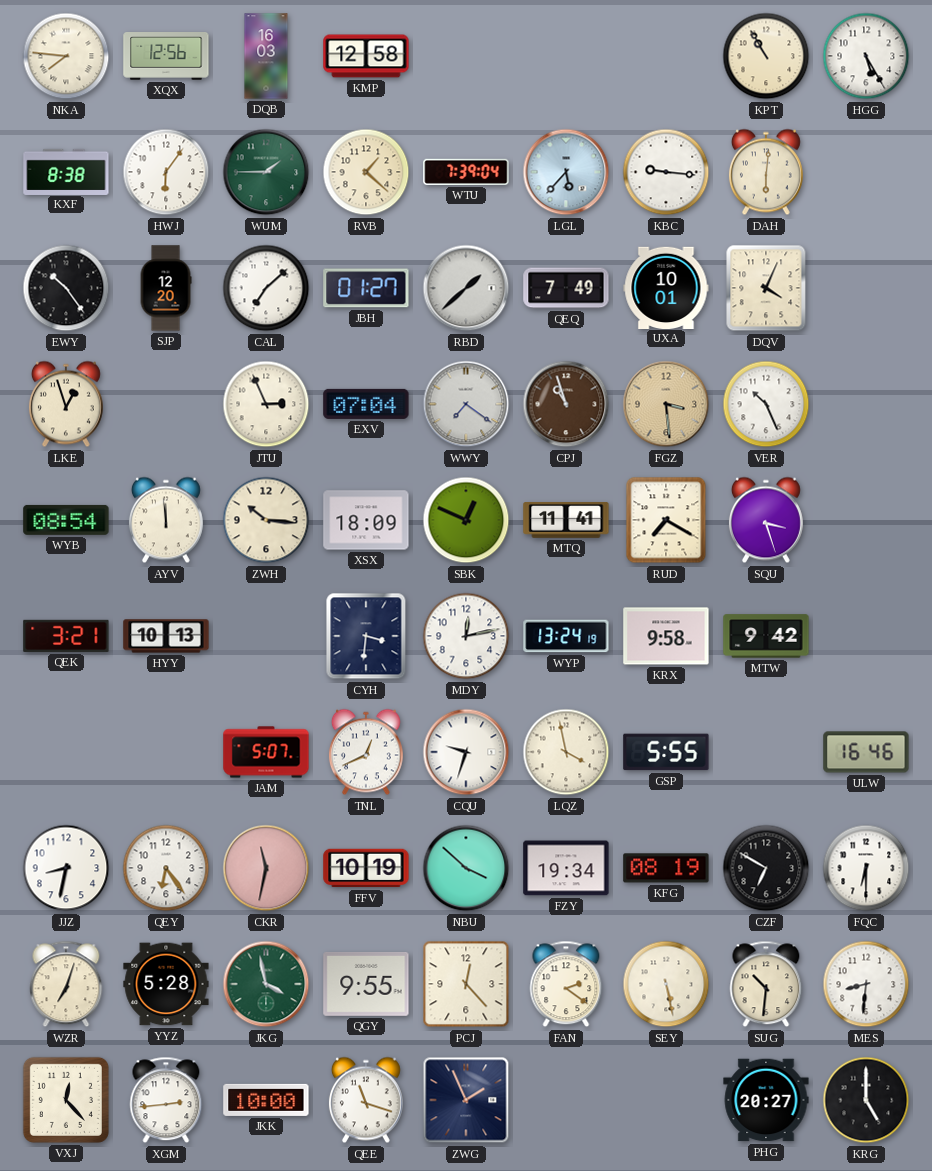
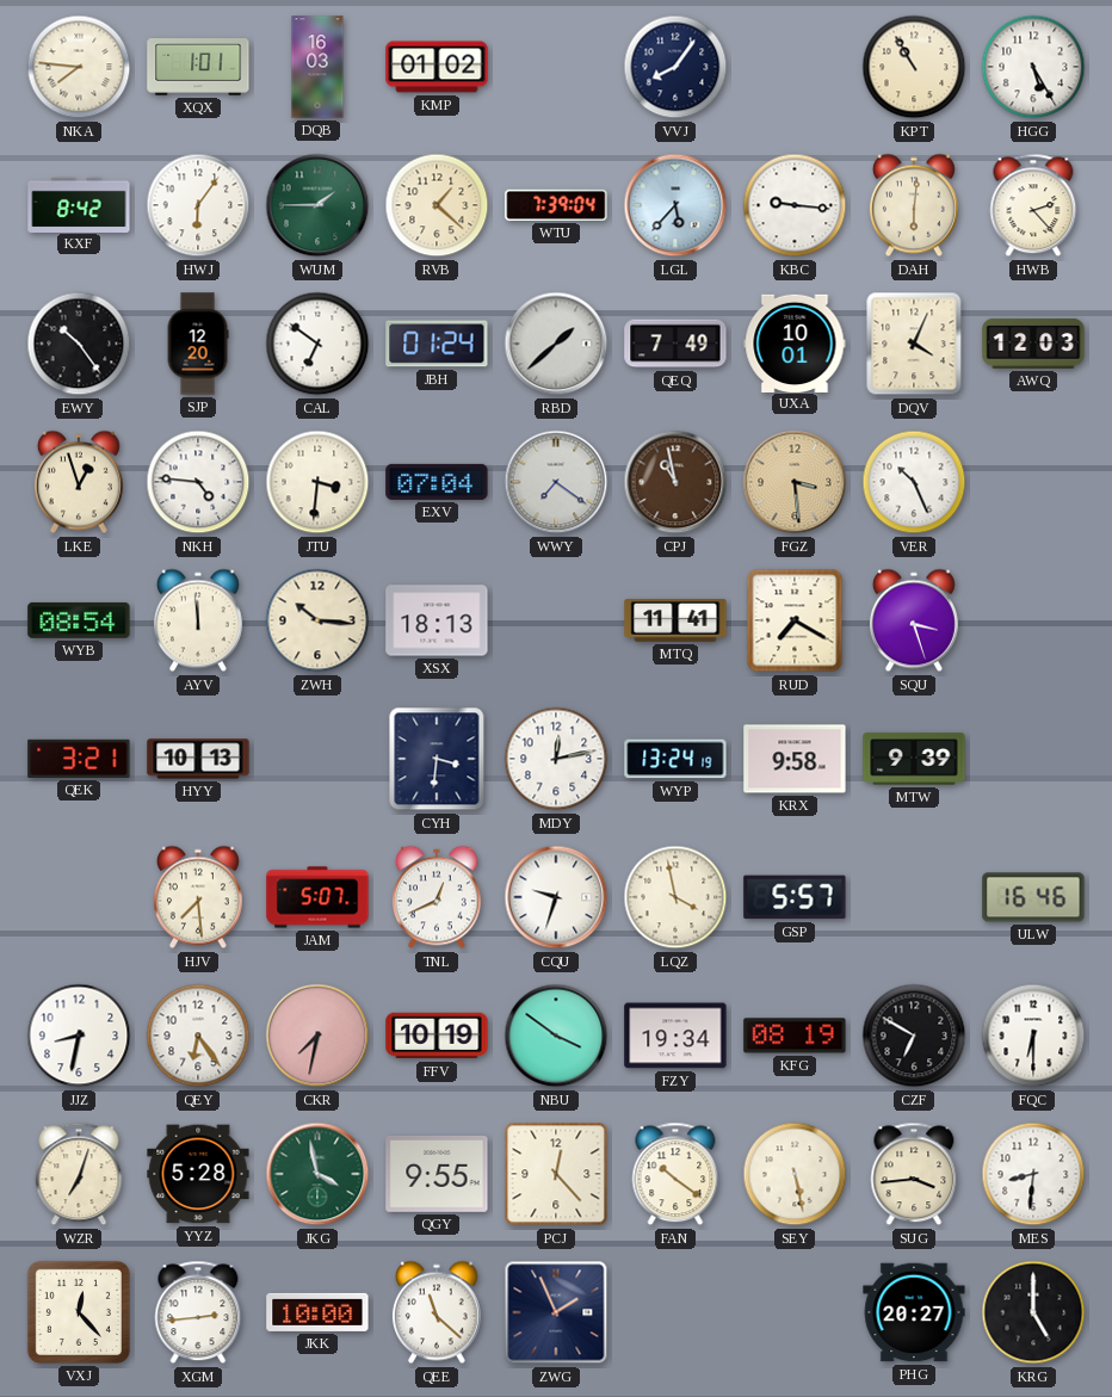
XQX: 12:56 -> 1:01 (198, 68)
KMP: 12:58 -> 01:02 (437, 67)
VVJ: none -> 8:06 (675, 67)
KXF: 8:38 -> 8:42 (79, 204)
HWB: none -> 2:23 (1033, 205)
CAL: 7:08 -> 6:51 (317, 344)
JBH: 01:27 -> 01:24 (437, 344)
AWQ: none -> 12:03 (1033, 344)
NKH: none -> 4:46 (198, 482)
JTU: 2:56 -> 3:31 (317, 482)
CPJ: 10:57 -> 10:58 (675, 482)
XSX: 18:09 -> 18:13 (437, 620)
SBK: 12:49 -> none (466, 520)
MTW: 9:42 -> 9:39 (914, 759)
HJV: none -> 7:29 (198, 897)
GSP: 5:55 -> 5:57 (795, 897)
CKR: 11:32 -> 7:32 (317, 1036)
NBU: 3:52 -> 3:51 (556, 1036)
FAN: 2:21 -> 10:21 (675, 1174)
SUG: 10:31 -> 3:44 (914, 1174)
QEE: 11:18 -> 11:22 (437, 1312)
